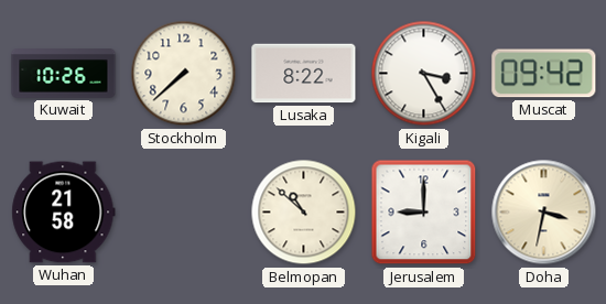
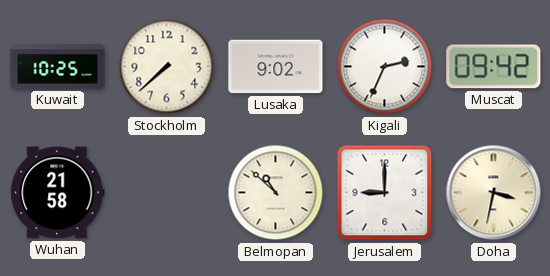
Kuwait: 10:26 -> 10:25 (58, 67)
Lusaka: 8:22 -> 9:02 (276, 67)
Kigali: 3:25 -> 2:34 (385, 67)
